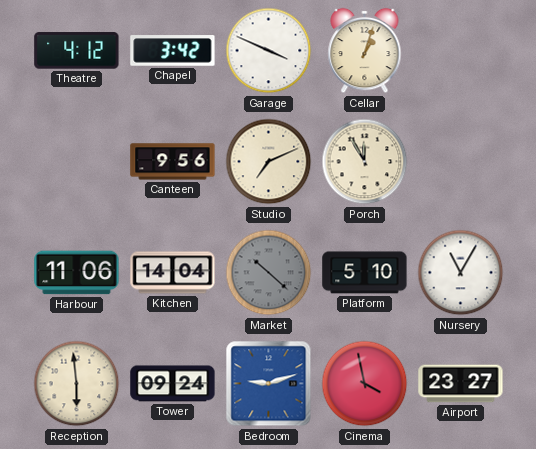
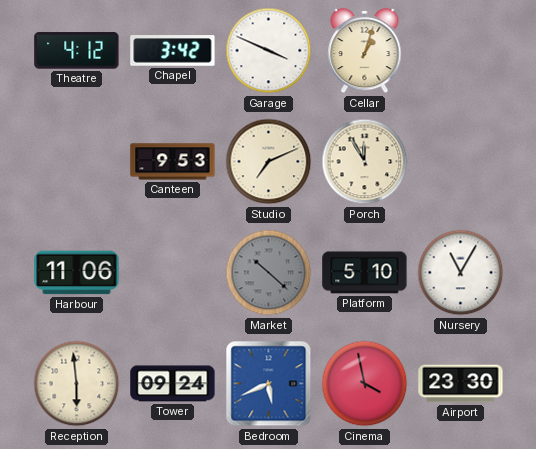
Canteen: 9:56 -> 9:53 (173, 162)
Kitchen: 14:04 -> none (173, 273)
Bedroom: 9:12 -> 5:41 (269, 384)
Airport: 23:27 -> 23:30 (461, 384)
